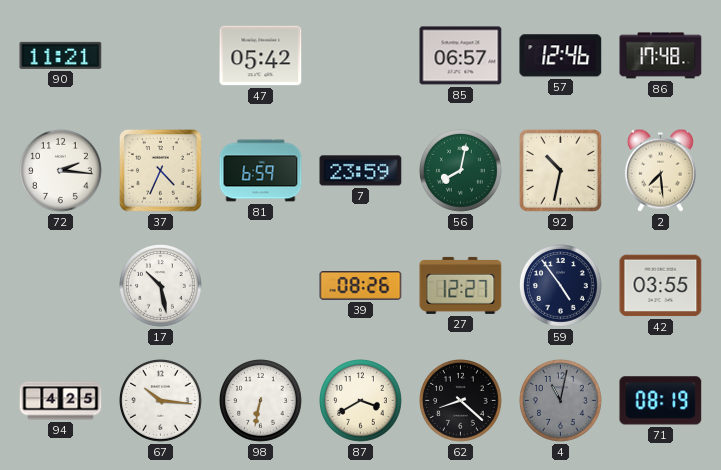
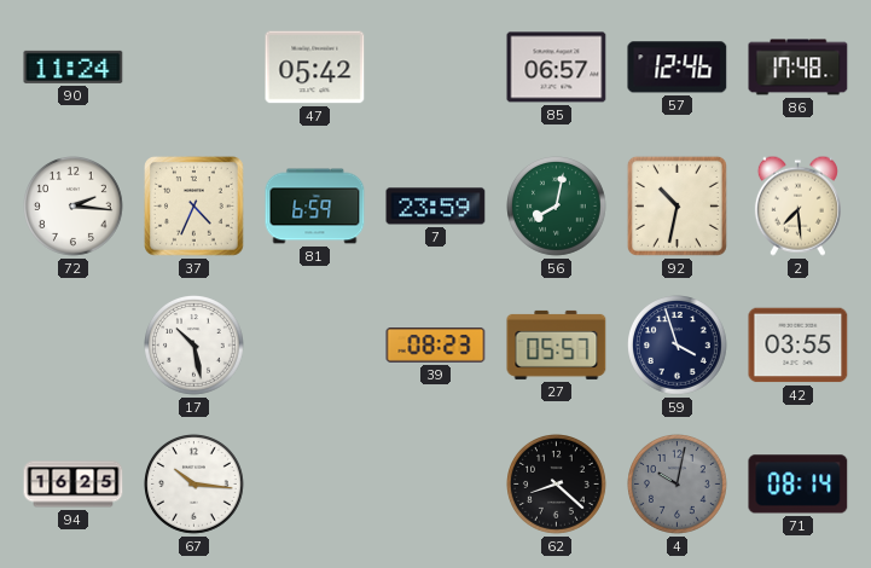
90: 11:21 -> 11:24 (74, 66)
39: 08:26 -> 08:23 (436, 346)
27: 12:27 -> 05:57 (557, 344)
59: 4:54 -> 3:57 (678, 346)
94: 4:25 -> 16:25 (74, 485)
98: 6:32 -> none (261, 401)
87: 3:40 -> none (361, 401)
4: 11:02 -> 10:02 (678, 485)
71: 08:19 -> 08:14 (799, 485)
